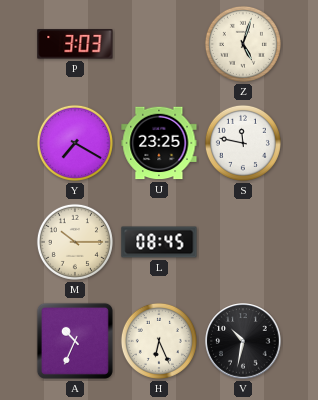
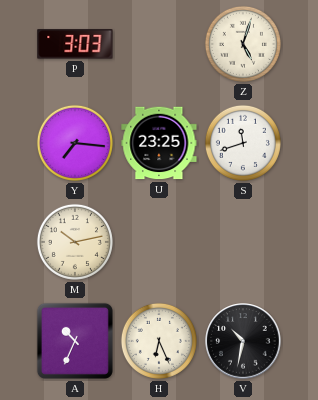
Y: 7:20 -> 7:16 (75, 143)
S: 11:47 -> 11:42 (243, 143)
M: 10:15 -> 10:13 (75, 242)
L: 08:45 -> none (159, 242)
